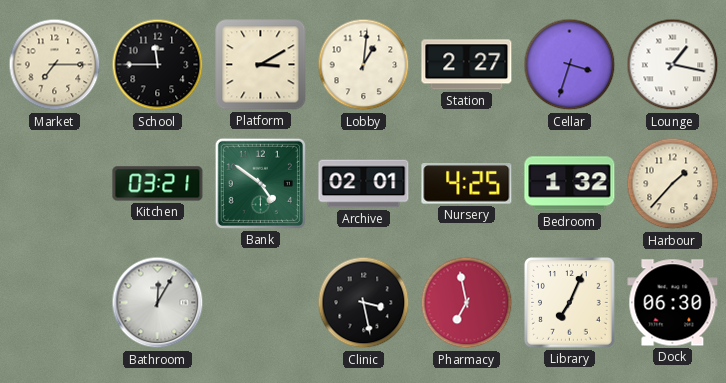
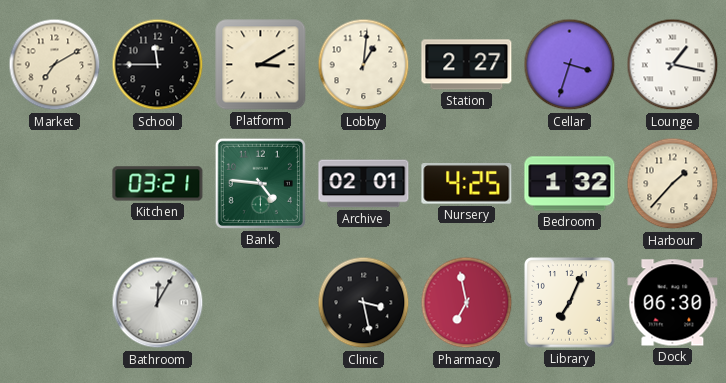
Market: 7:15 -> 7:10 (55, 65)
Bank: 4:51 -> 4:46 (260, 183)
